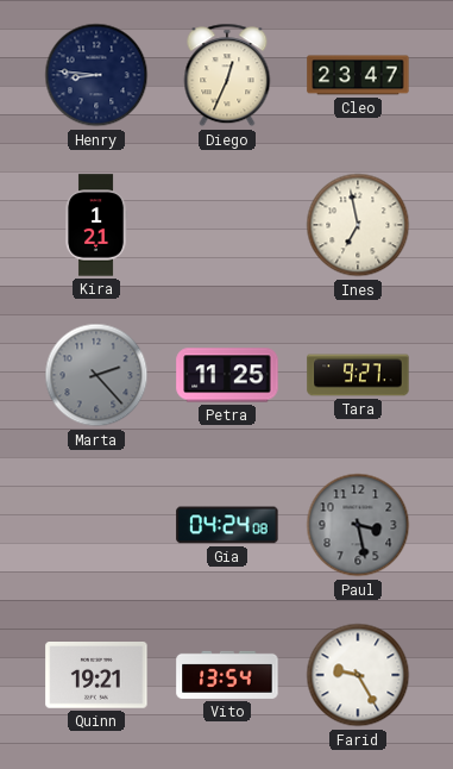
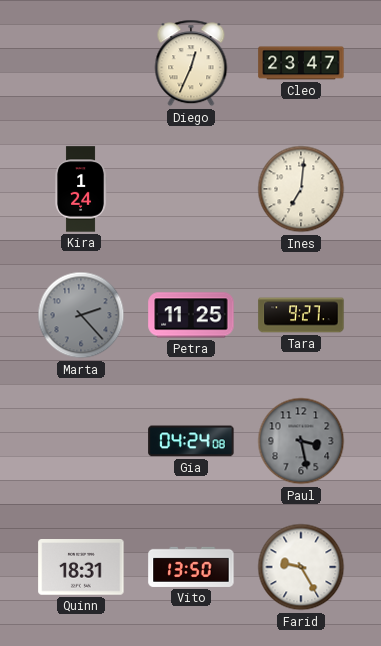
Henry: 8:46 -> none (96, 75)
Kira: 1:21 -> 1:24 (81, 189)
Ines: 6:58 -> 7:01 (301, 189)
Quinn: 19:21 -> 18:31 (81, 567)
Vito: 13:54 -> 13:50 (191, 567)
